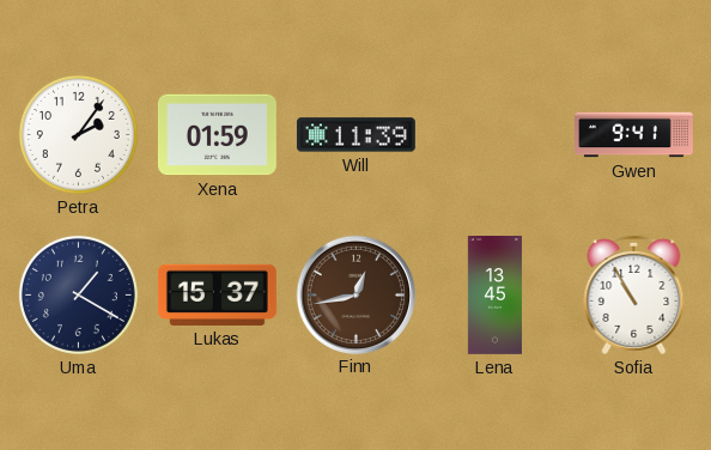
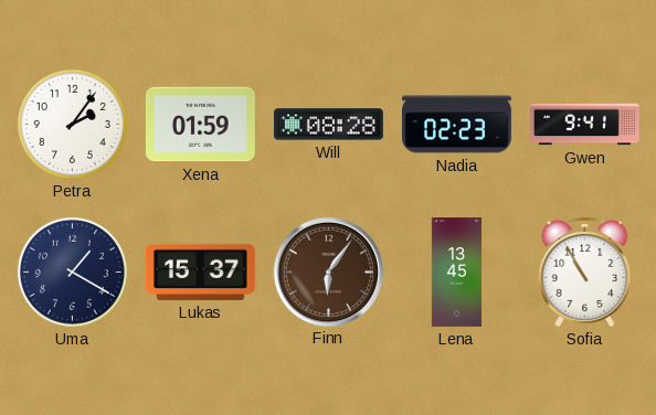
Will: 11:39 -> 08:28 (328, 125)
Nadia: none -> 02:23 (457, 125)
Finn: 12:43 -> 6:06 (328, 272)
